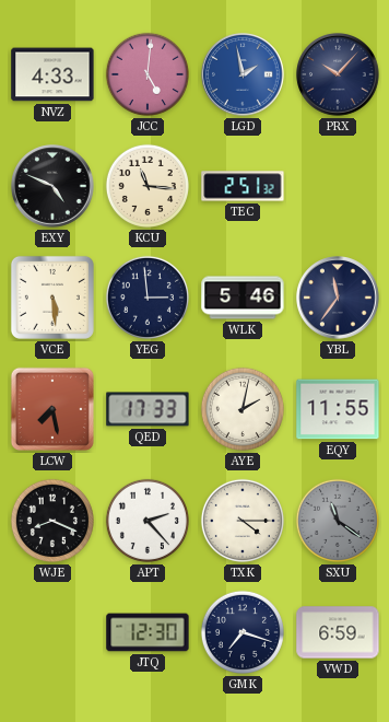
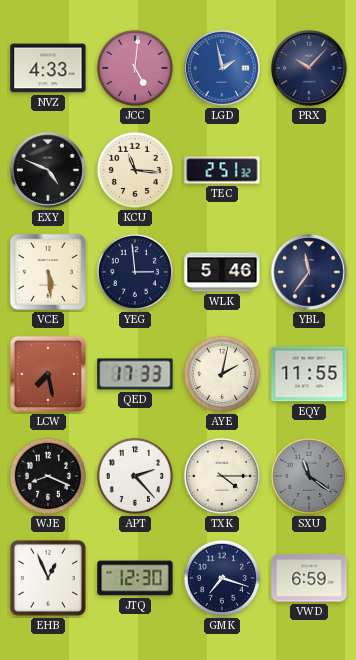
EHB: none -> 12:56 (48, 578)
